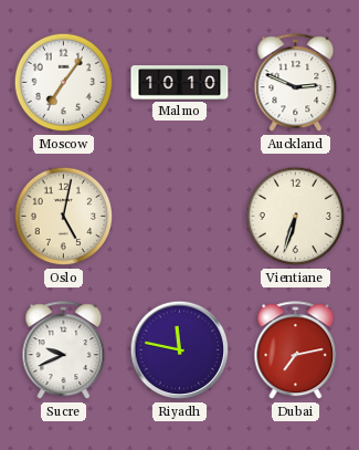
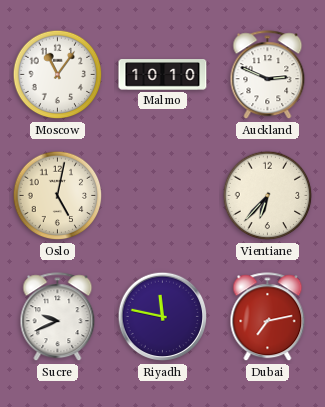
Moscow: 7:06 -> 11:06 (58, 75)
Vientiane: 6:33 -> 6:37 (268, 196)
